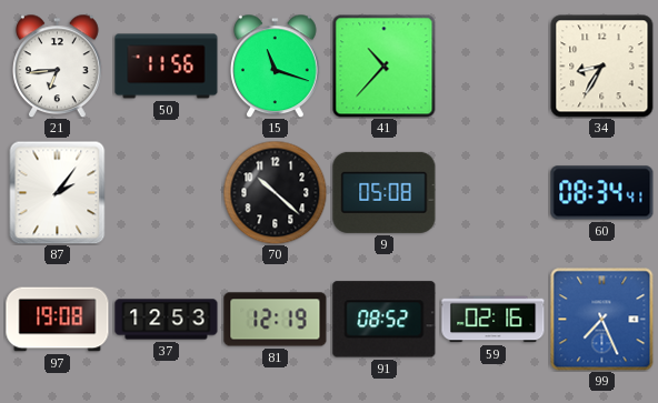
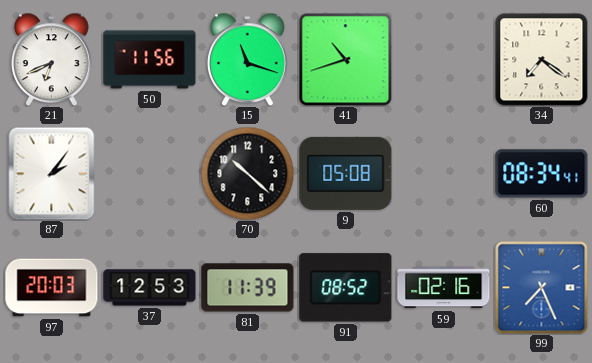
21: 6:44 -> 6:41 (52, 59)
41: 10:37 -> 10:42 (345, 59)
34: 8:35 -> 7:21 (542, 60)
97: 19:08 -> 20:03 (52, 288)
81: 12:19 -> 11:39 (248, 288)
